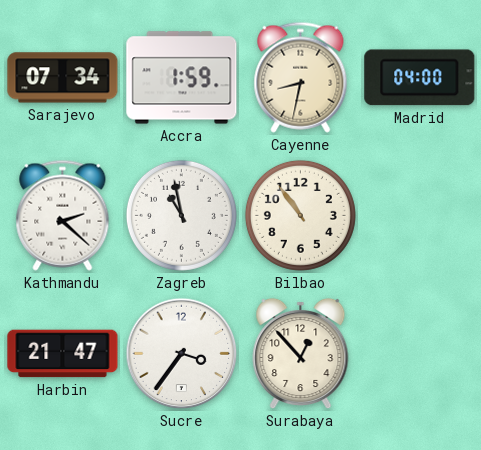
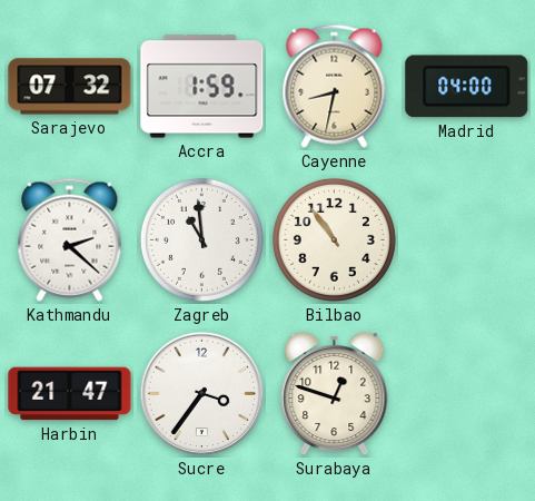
Sarajevo: 07:34 -> 07:32 (70, 87)
Zagreb: 10:58 -> 10:59 (201, 239)
Surabaya: 12:53 -> 12:48 (335, 394)
